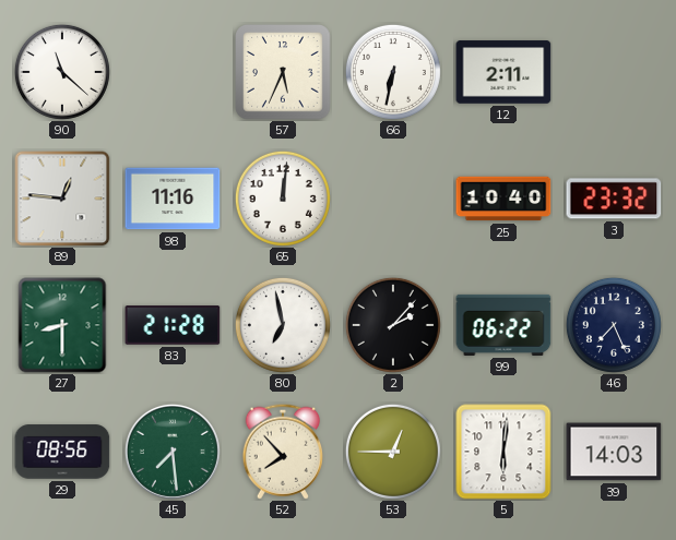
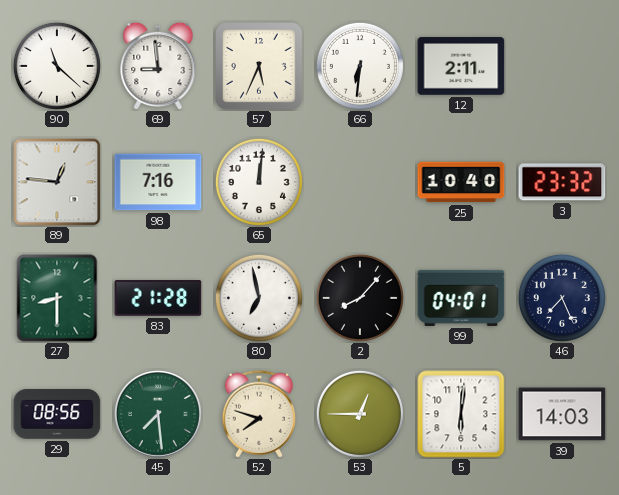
69: none -> 8:59 (158, 66)
66: 6:32 -> 6:31 (360, 66)
98: 11:16 -> 7:16 (158, 182)
2: 2:07 -> 8:07 (360, 298)
99: 06:22 -> 04:01 (461, 298)
52: 7:53 -> 7:48 (258, 414)
